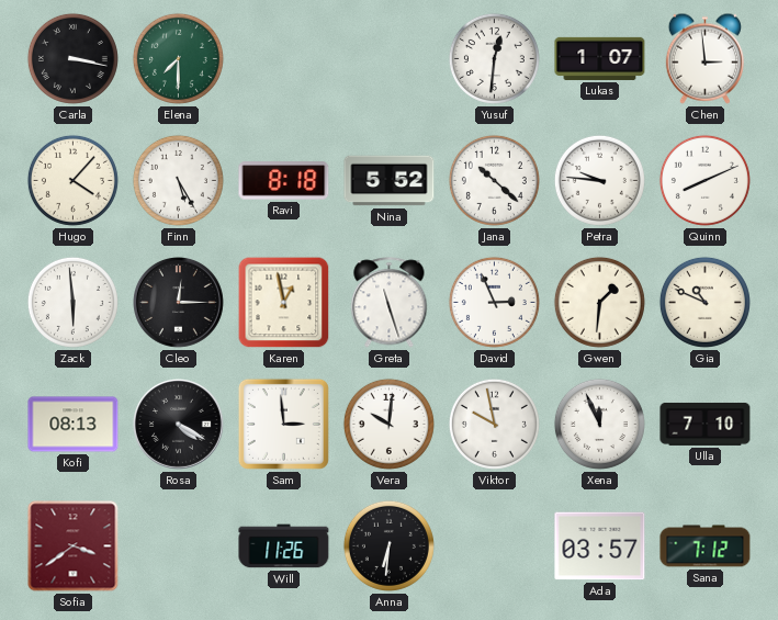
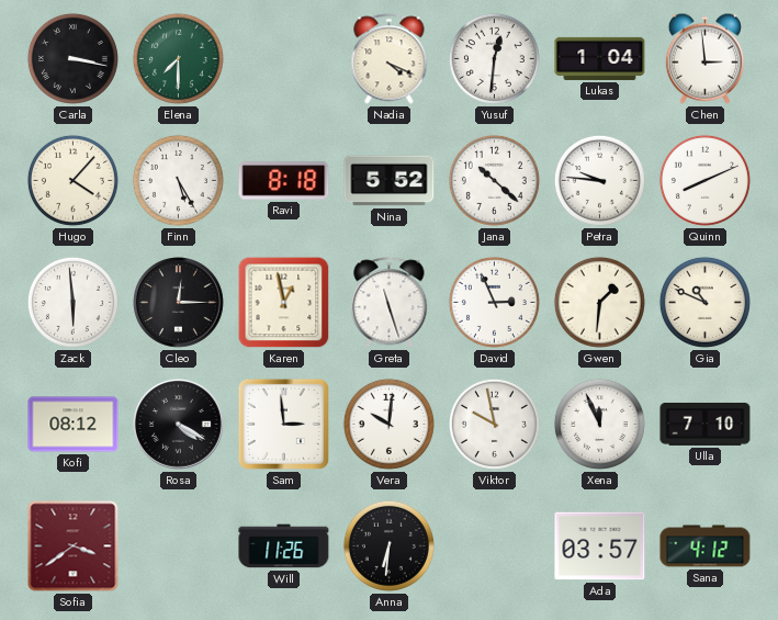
Nadia: none -> 4:19 (390, 59)
Lukas: 1:07 -> 1:04 (600, 58)
Kofi: 08:13 -> 08:12 (74, 425)
Sana: 7:12 -> 4:12 (706, 546)
